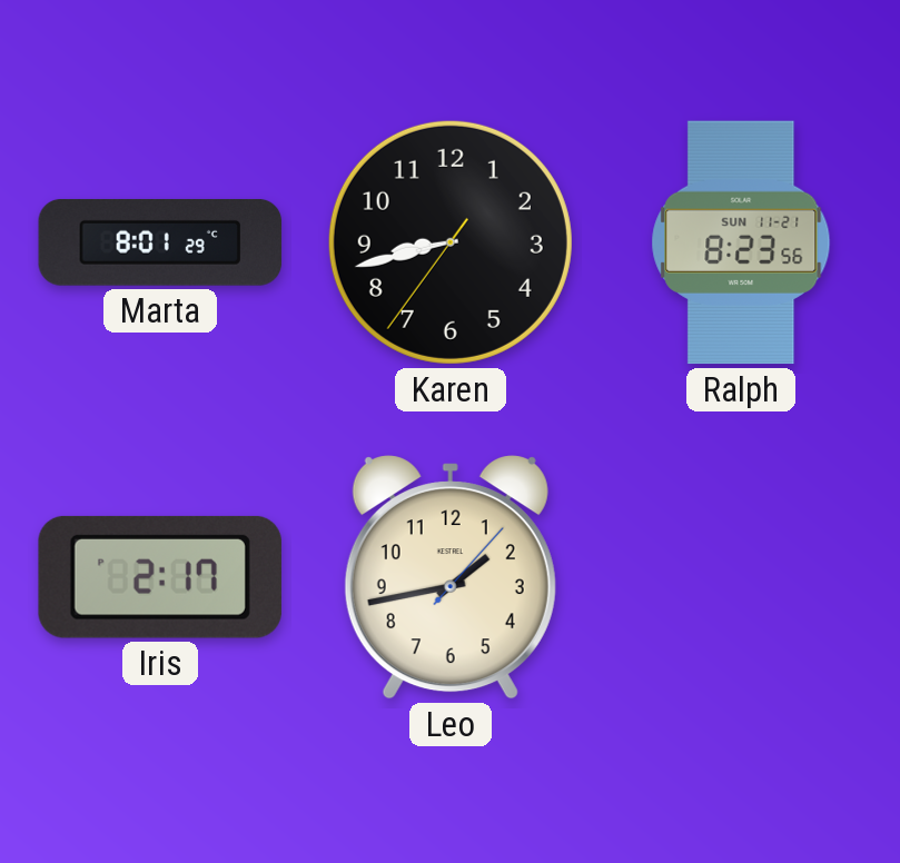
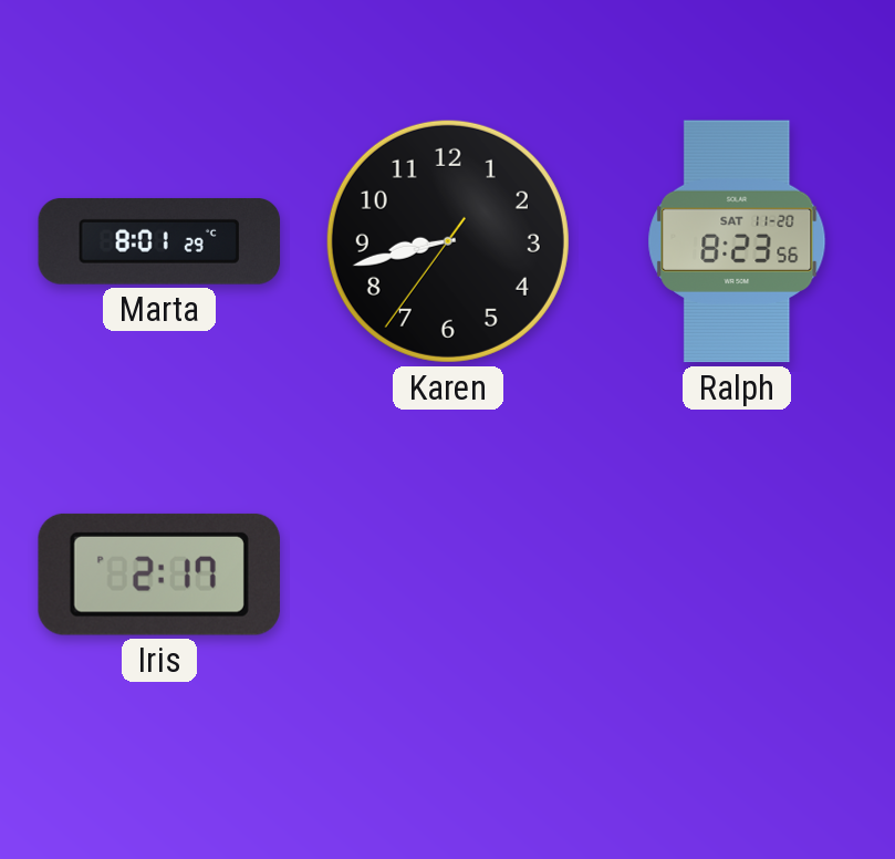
Ralph date: SUN 11-21 -> SAT 11-20 (737, 241)
Leo: 1:43 -> none (451, 577)
